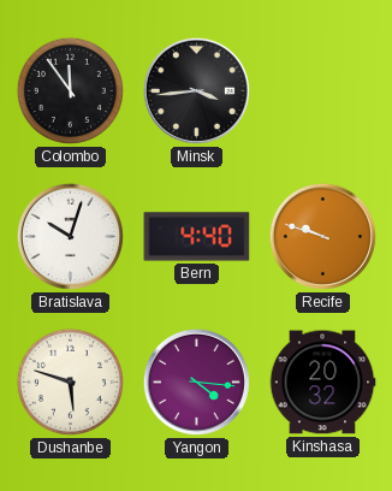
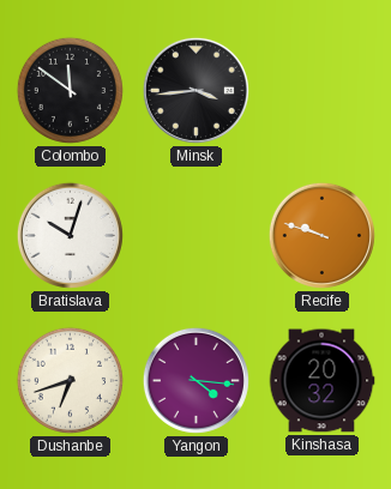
Colombo: 11:54 -> 11:51 (70, 90)
Bern: 4:40 -> none (197, 237)
Dushanbe: 5:48 -> 6:42 (70, 380)
